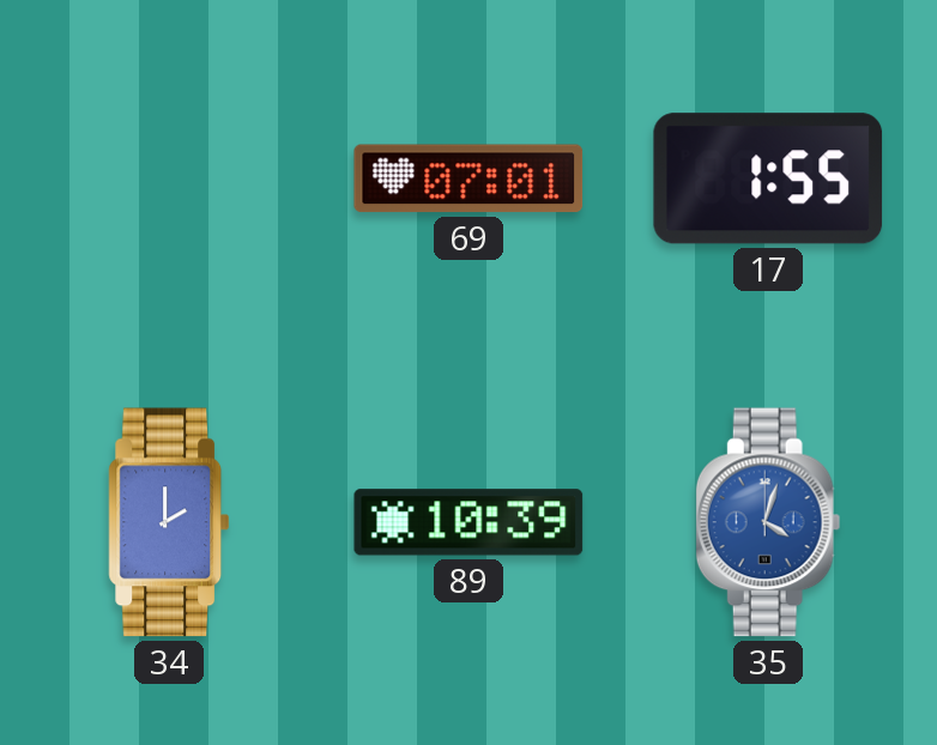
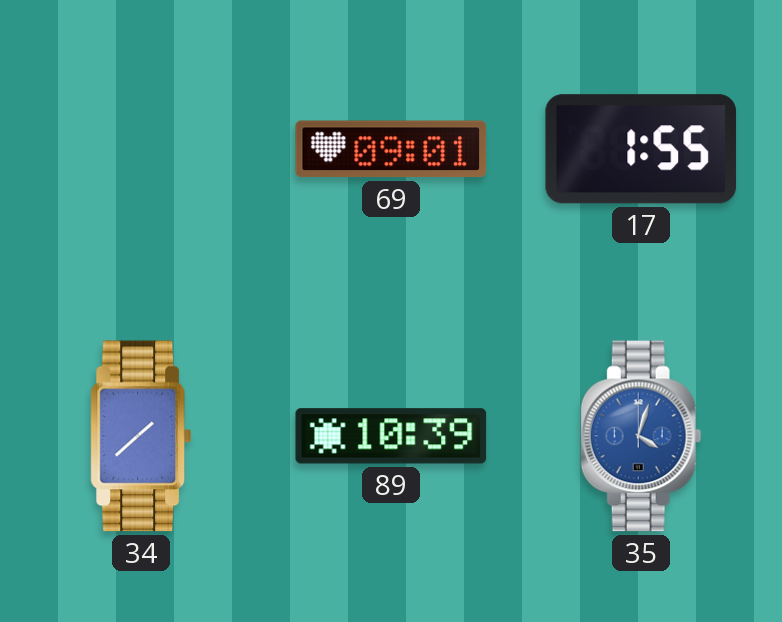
69: 07:01 -> 09:01 (391, 149)
34: 2:00 -> 1:38 (141, 436)
